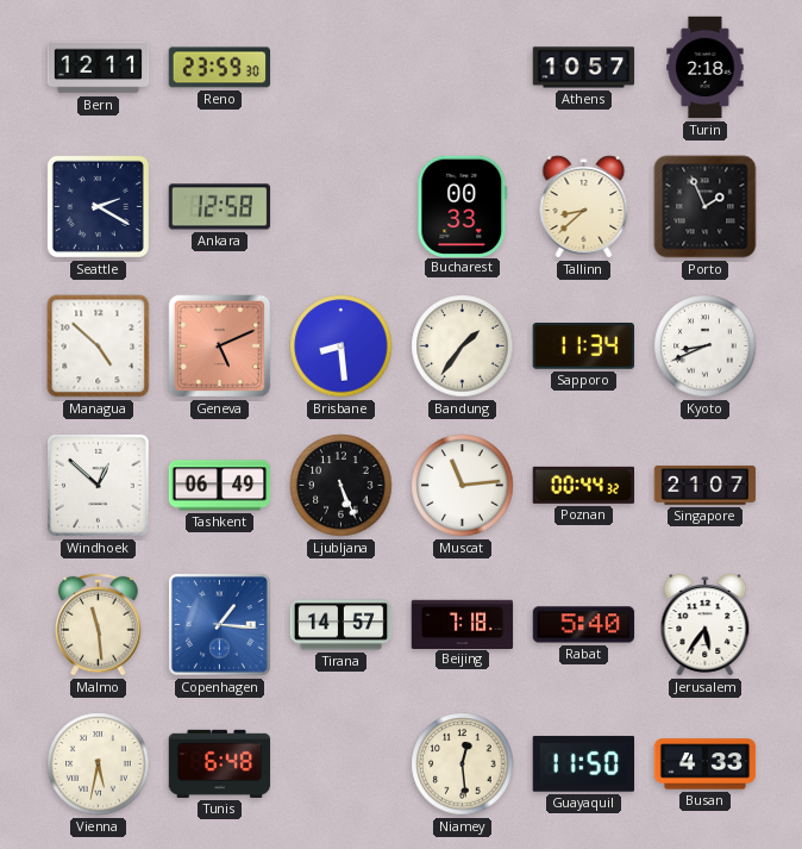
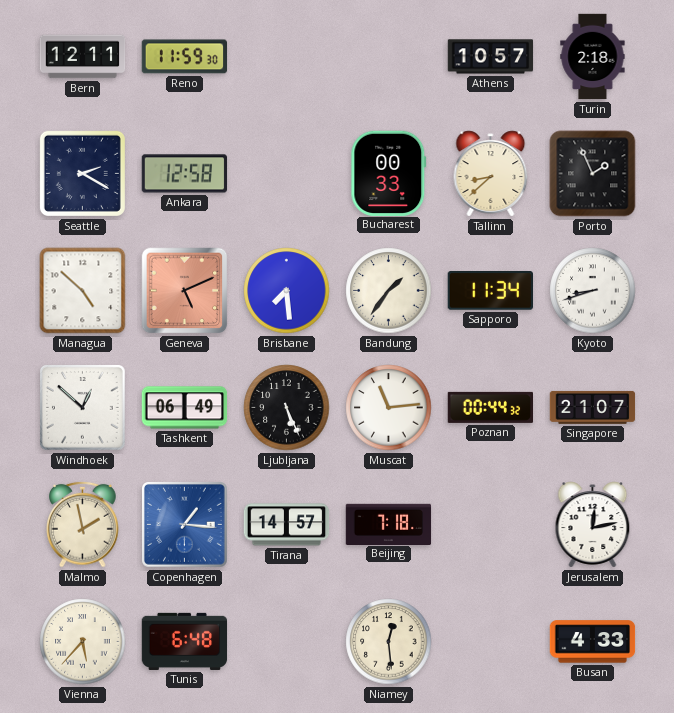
Reno: 23:59 -> 11:59 (185, 57)
Brisbane: 8:29 -> 7:29 (287, 291)
Kyoto: 8:41 -> 8:42 (593, 291)
Malmo: 11:29 -> 1:58 (83, 524)
Rabat: 5:40 -> none (584, 625)
Jerusalem: 5:36 -> 12:13 (593, 525)
Vienna: 5:32 -> 5:37 (83, 642)
Guayaquil: 11:50 -> none (583, 764)
